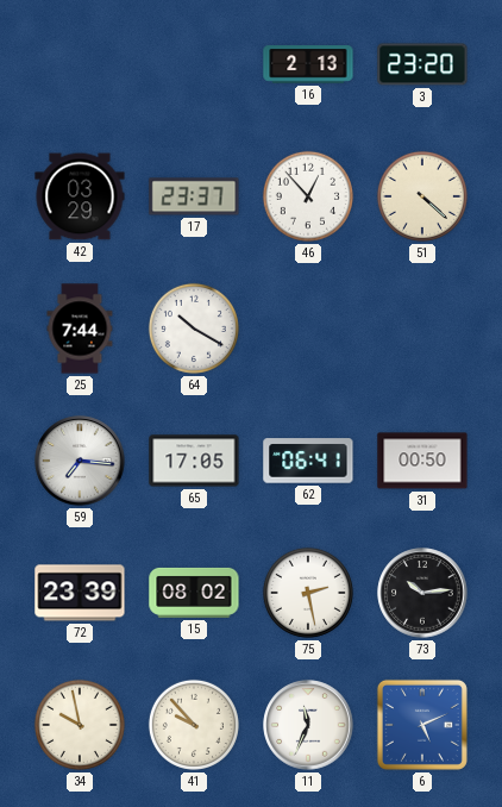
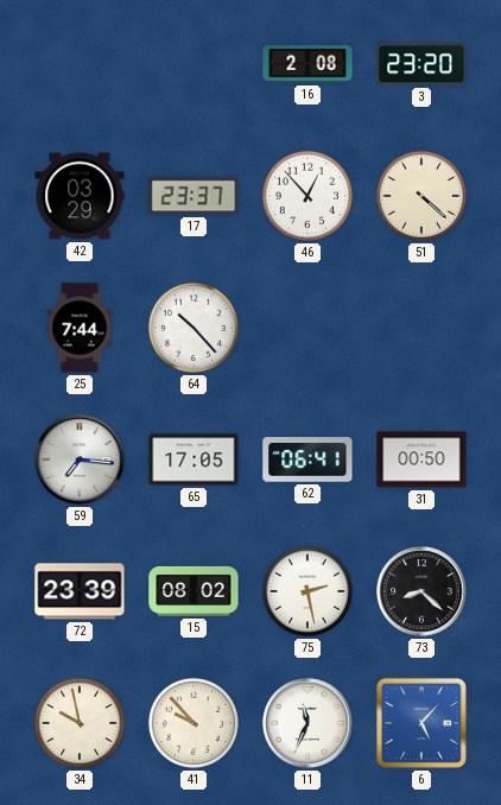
16: 2:13 -> 2:08 (307, 64)
64: 10:20 -> 10:23 (194, 328)
73: 10:14 -> 8:22 (421, 591)
6: 5:11 -> 5:07 (421, 723)
